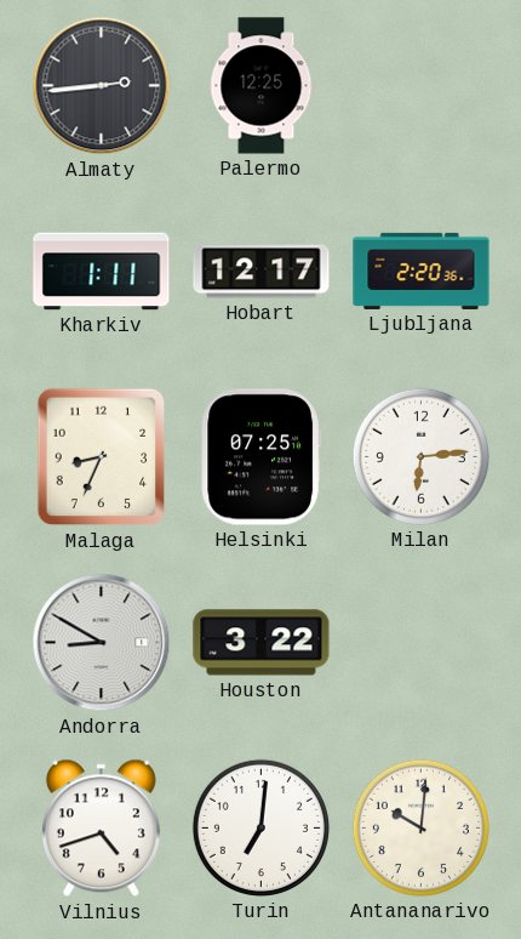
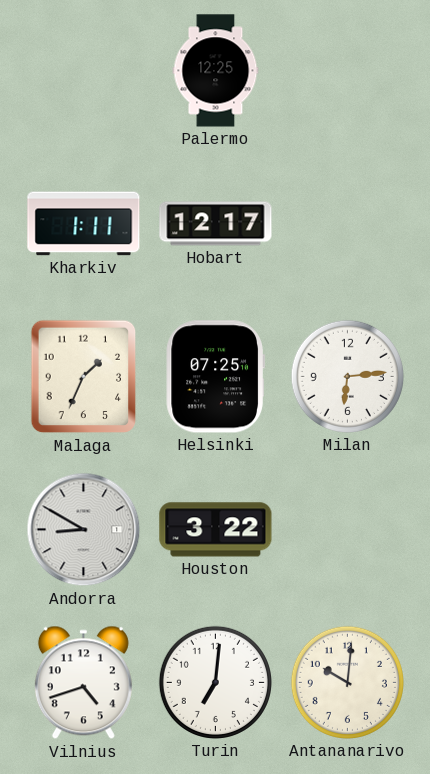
Almaty: 2:44 -> none (102, 86)
Ljubljana: 2:20 -> none (422, 271)
Malaga: 8:34 -> 1:34 (84, 377)
